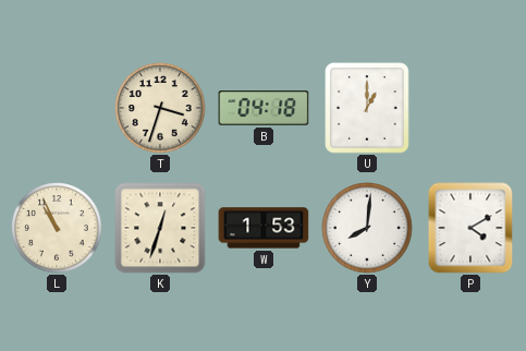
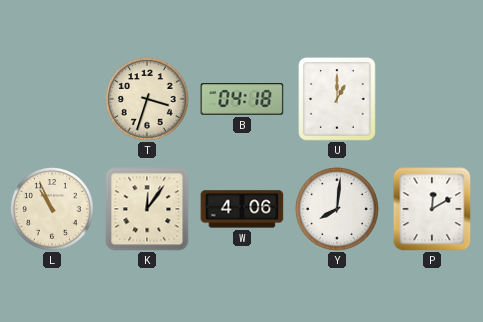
K: 12:33 -> 12:06 (147, 209)
W: 1:53 -> 4:06 (242, 209)
P: 4:10 -> 12:10 (432, 209)
